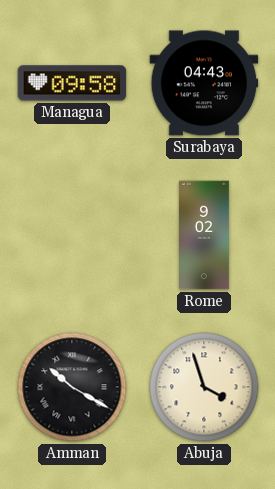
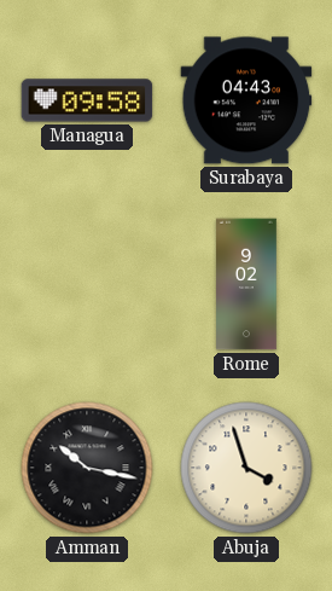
Amman: 10:20 -> 10:17 (87, 468)
